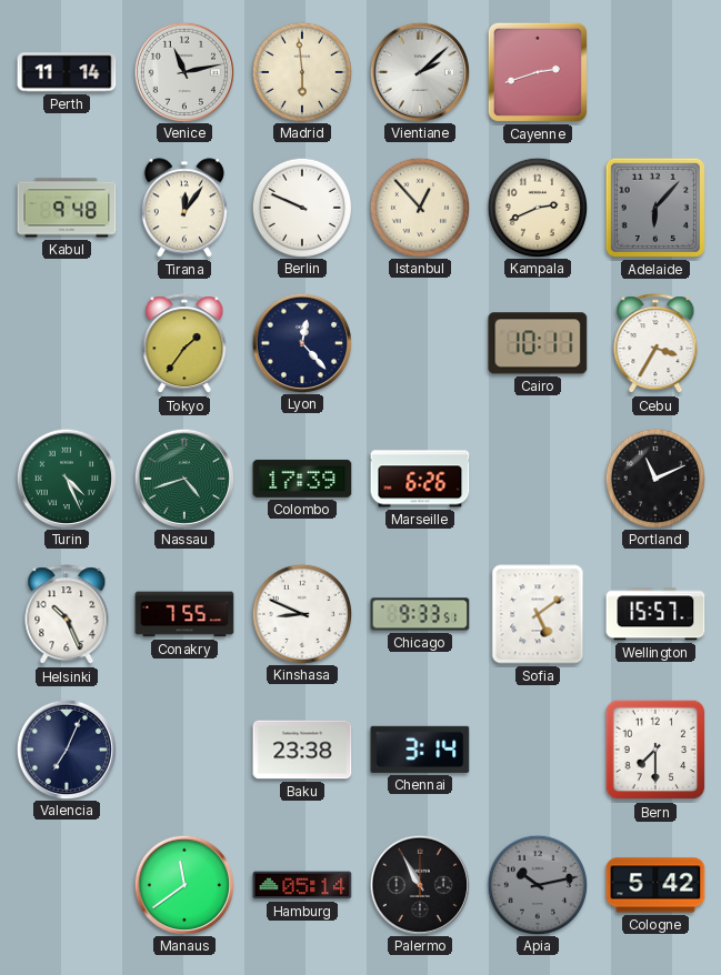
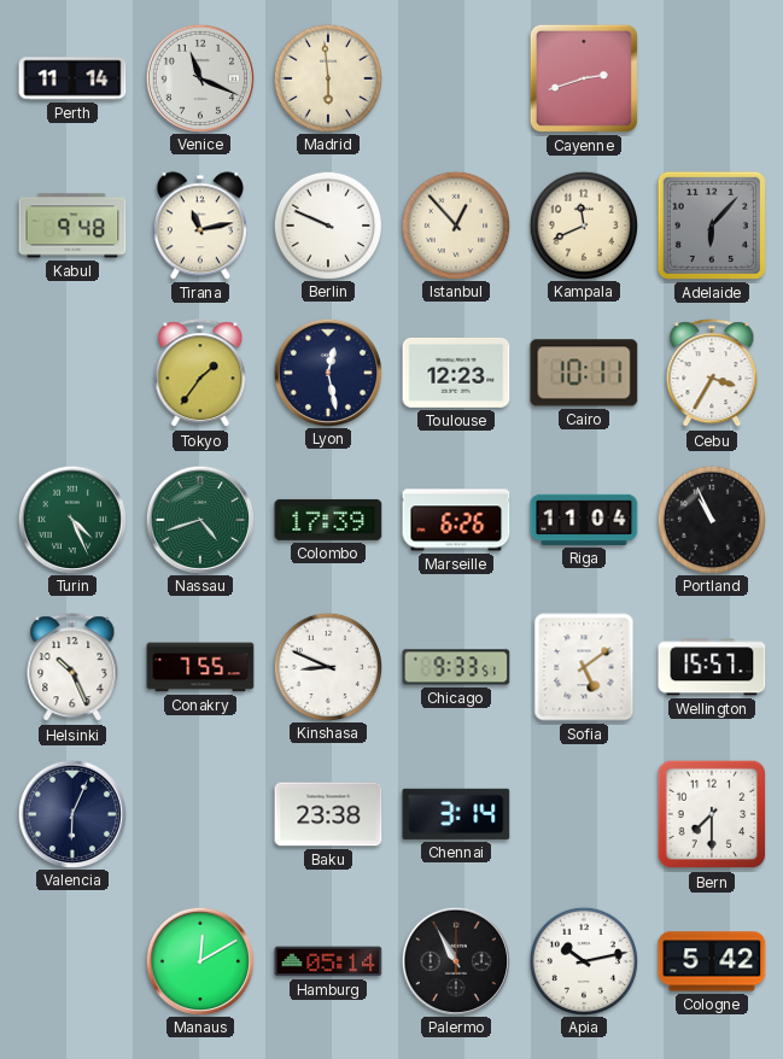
Venice: 11:13 -> 11:19 (199, 77)
Vientiane: 2:08 -> none (419, 71)
Tirana: 12:06 -> 11:13 (200, 226)
Kampala: 2:41 -> 11:41 (583, 224)
Lyon: 12:23 -> 12:28 (327, 371)
Toulouse: none -> 12:23 (456, 374)
Riga: none -> 11:04 (584, 520)
Portland: 11:11 -> 10:56 (711, 519)
Valencia: 7:04 -> 6:04 (71, 813)
Manaus: 11:39 -> 12:10 (199, 960)
Apia dial: grey -> white (583, 960)
